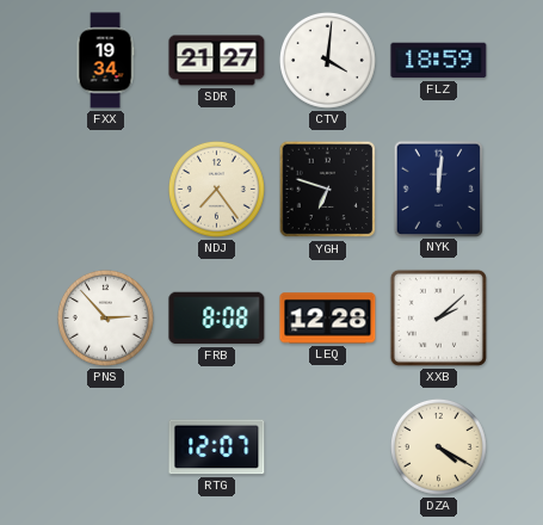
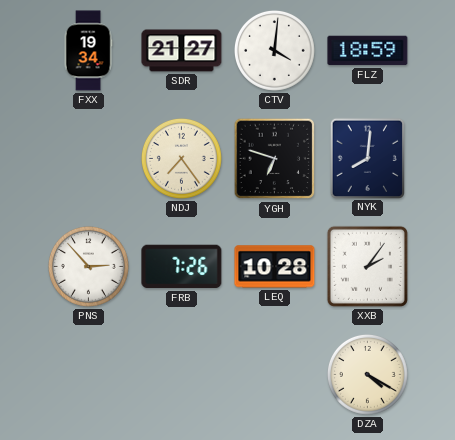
NYK: 12:01 -> 8:01 (367, 158)
FRB: 8:08 -> 7:26 (182, 267)
LEQ: 12:28 -> 10:28 (275, 267)
XXB: 2:08 -> 2:06 (367, 266)
RTG: 12:07 -> none (217, 447)
